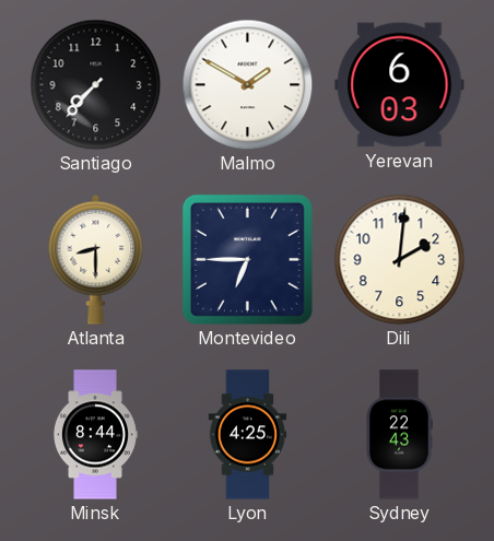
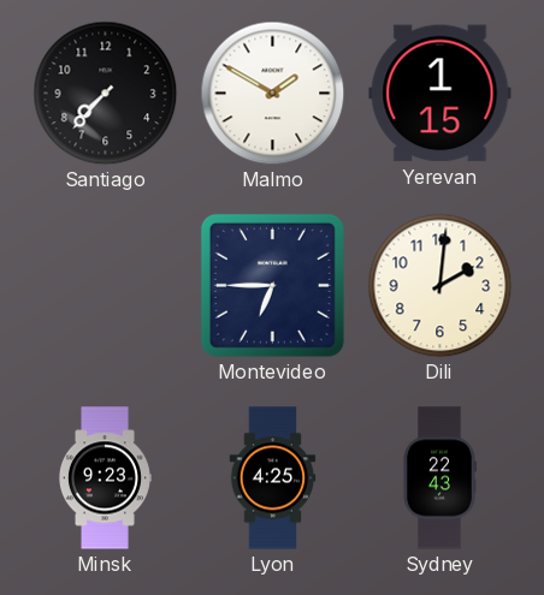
Yerevan: 6:03 -> 1:15 (440, 94)
Atlanta: 8:30 -> none (96, 259)
Minsk: 8:44 -> 9:23 (105, 478)
